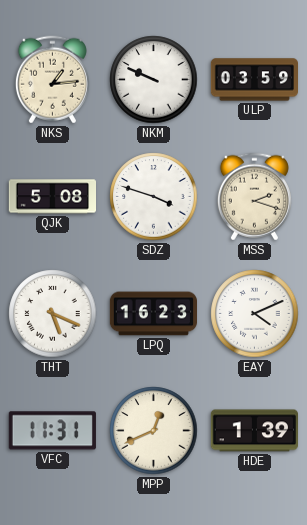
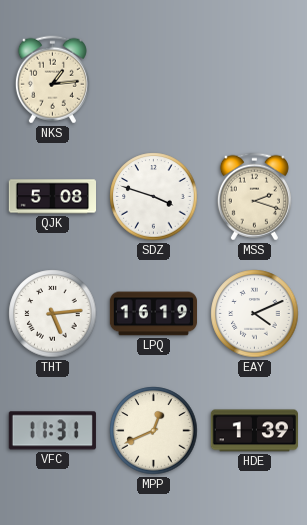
NKM: 9:49 -> none (154, 80)
ULP: 03:59 -> none (254, 80)
THT: 5:19 -> 5:14 (53, 314)
LPQ: 16:23 -> 16:19 (153, 314)
